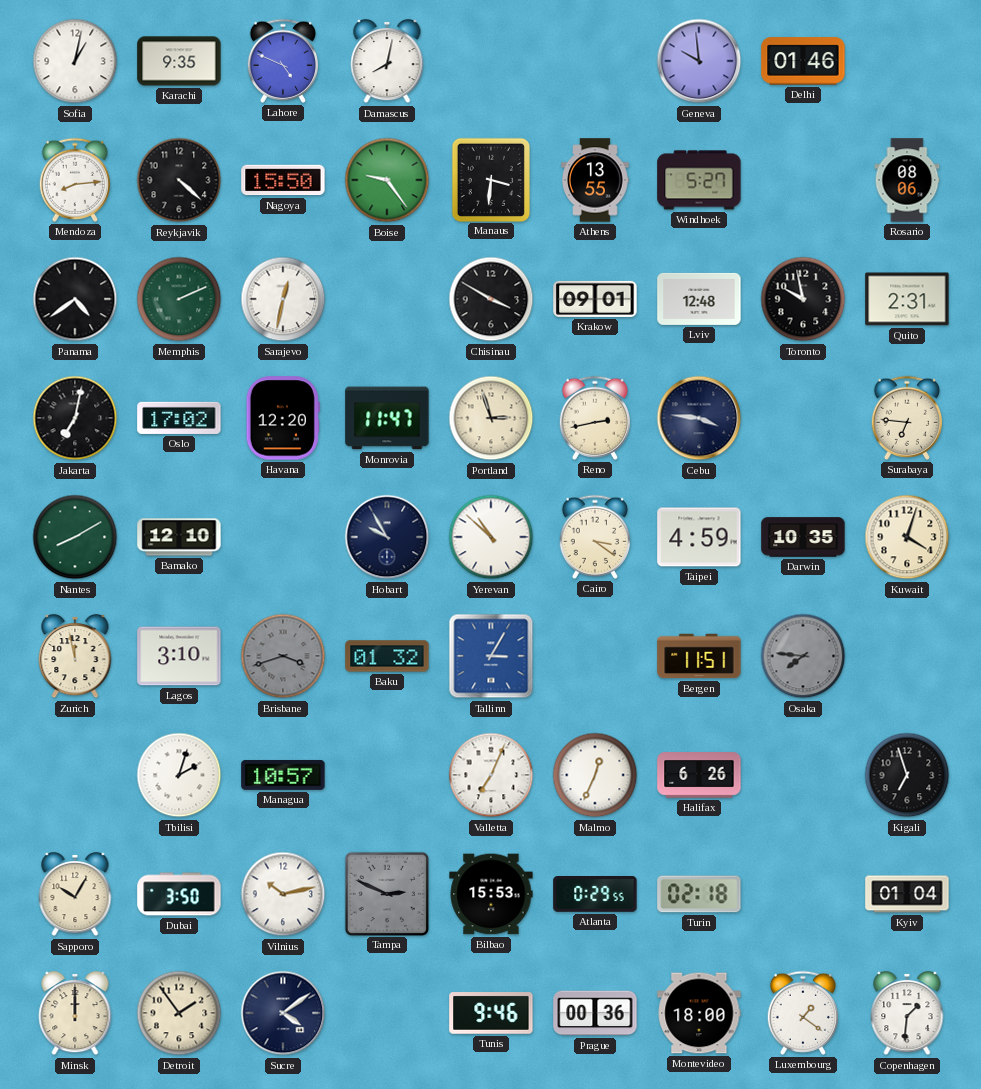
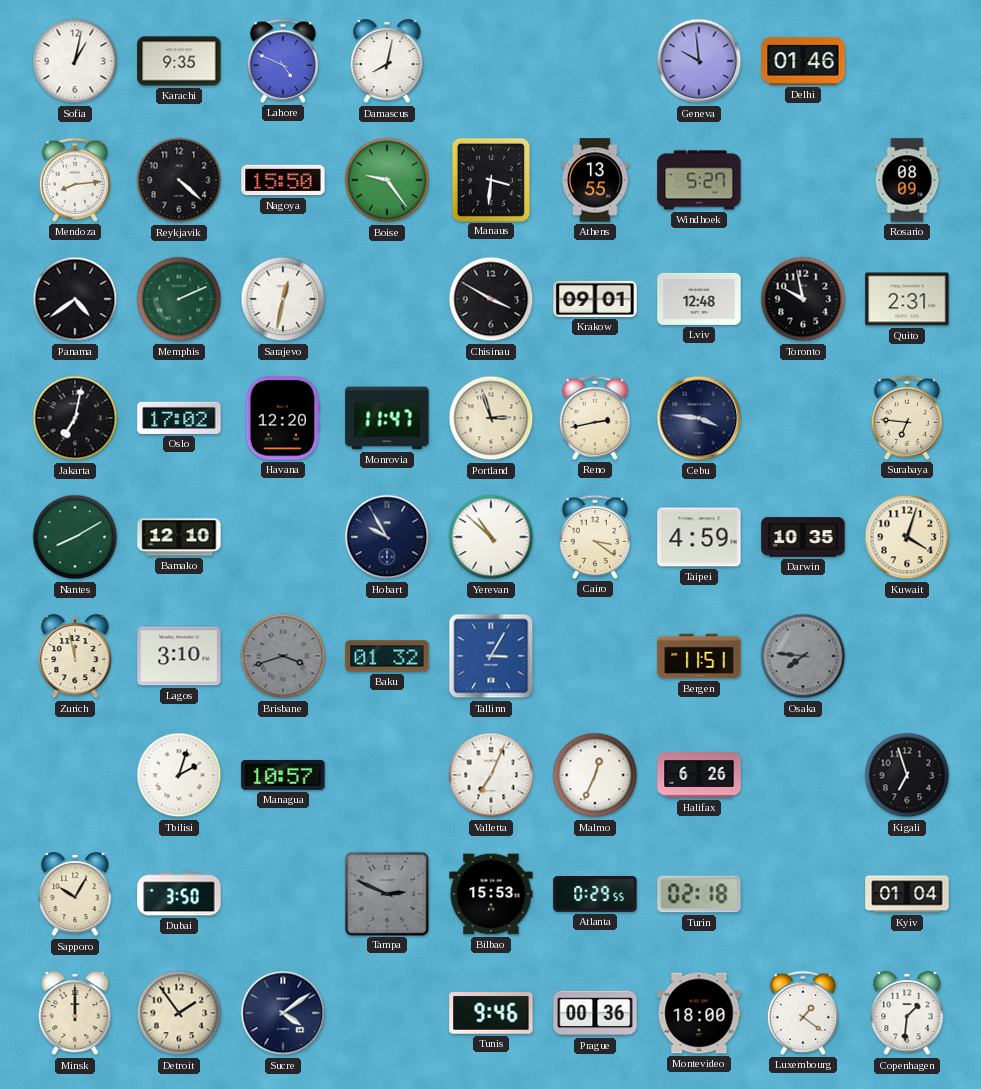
Rosario: 08:06 -> 08:09 (907, 180)
Vilnius: 10:13 -> none (283, 894)
